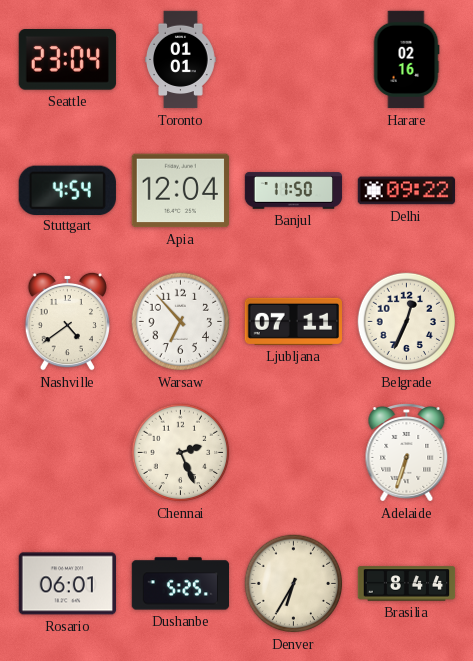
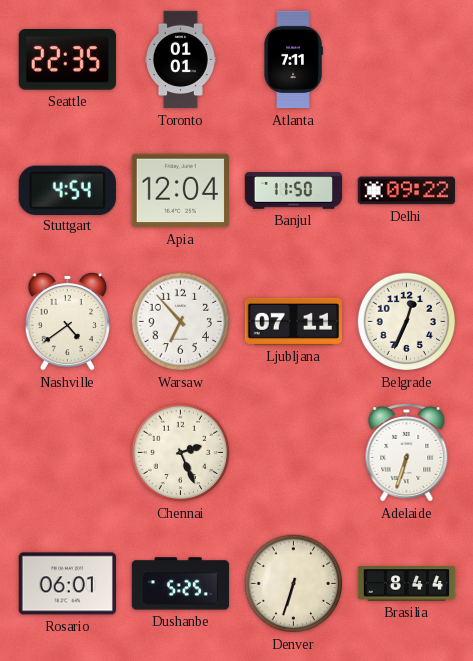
Seattle: 23:04 -> 22:35 (67, 60)
Atlanta: none -> 7:11 (293, 60)
Harare: 02:16 -> none (406, 60)
Denver: 6:35 -> 6:33 (294, 584)
